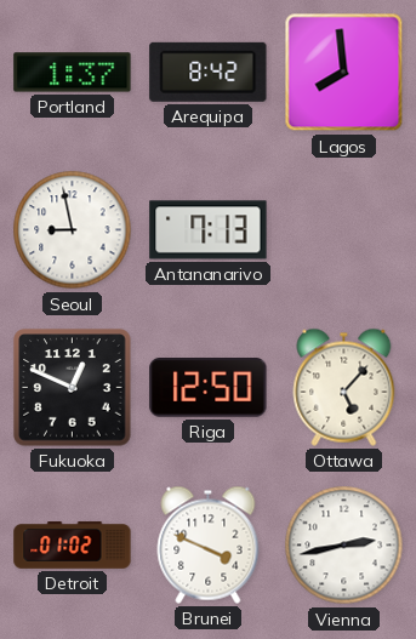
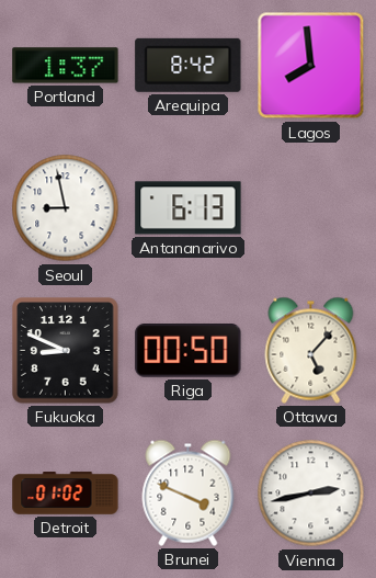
Antananarivo: 7:13 -> 6:13 (189, 208)
Fukuoka: 12:49 -> 8:49 (66, 351)
Riga: 12:50 -> 00:50 (189, 351)
